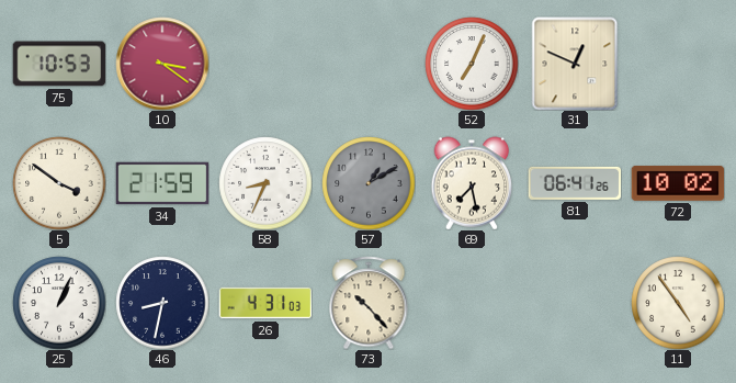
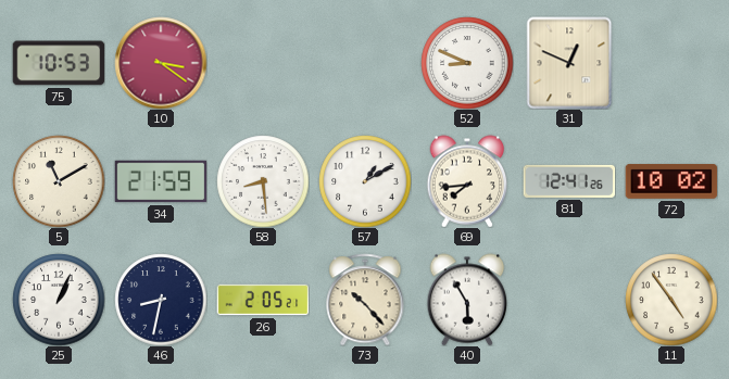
52: 7:04 -> 8:49 (467, 63)
5: 3:51 -> 11:10 (59, 181)
58: 8:34 -> 8:29 (263, 181)
57 dial: grey -> white (365, 181)
69: 7:28 -> 7:44 (467, 181)
81: 06:41 -> 12:41 (569, 181)
26: 4:31 -> 2:05 (263, 300)
40: none -> 5:55 (467, 300)
